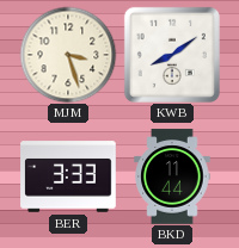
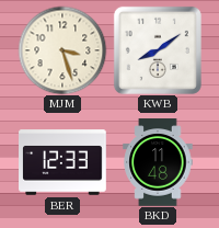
BER: 3:33 -> 12:33 (62, 162)
BKD: 11:44 -> 11:48 (158, 162)
